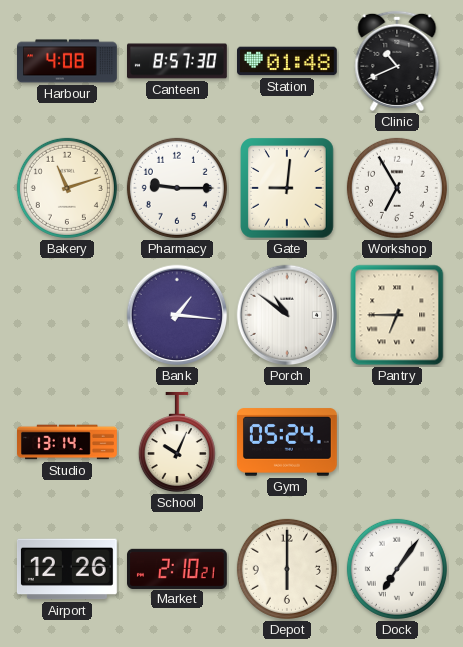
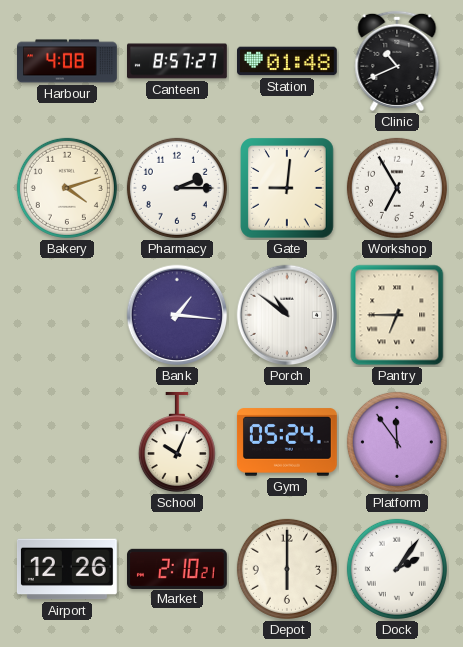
Canteen: 8:57:30 -> 8:57:27 (178, 61)
Bakery: 11:12 -> 4:12 (67, 188)
Pharmacy: 9:15 -> 2:15 (177, 188)
Studio: 13:14 -> none (68, 442)
Platform: none -> 11:54 (397, 442)
Dock: 7:06 -> 2:06 (397, 569)
